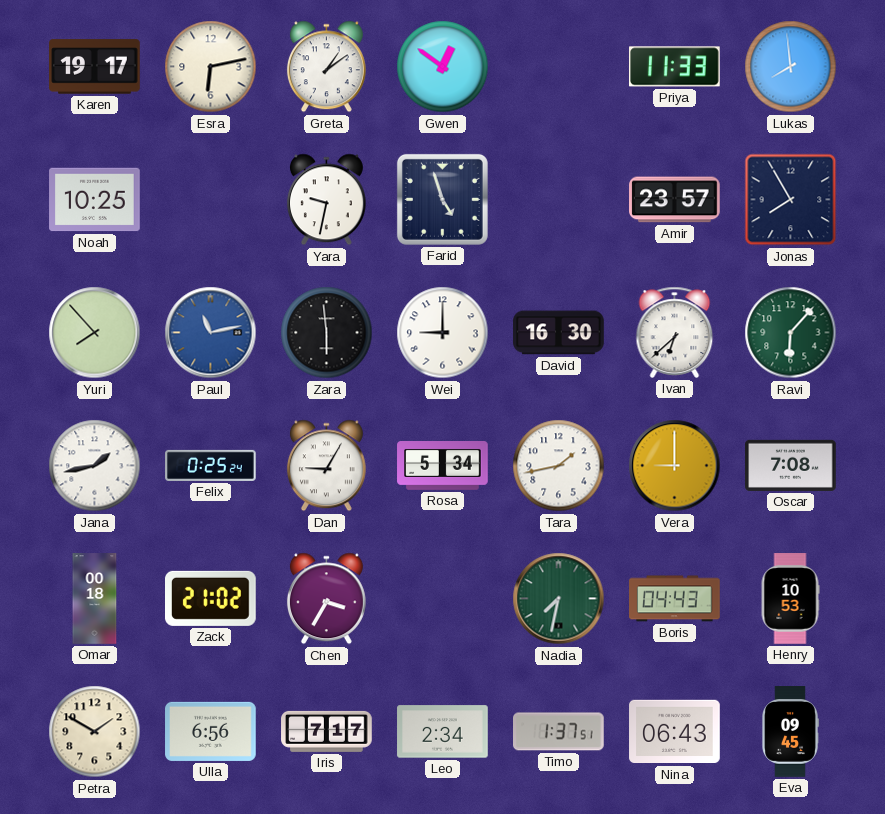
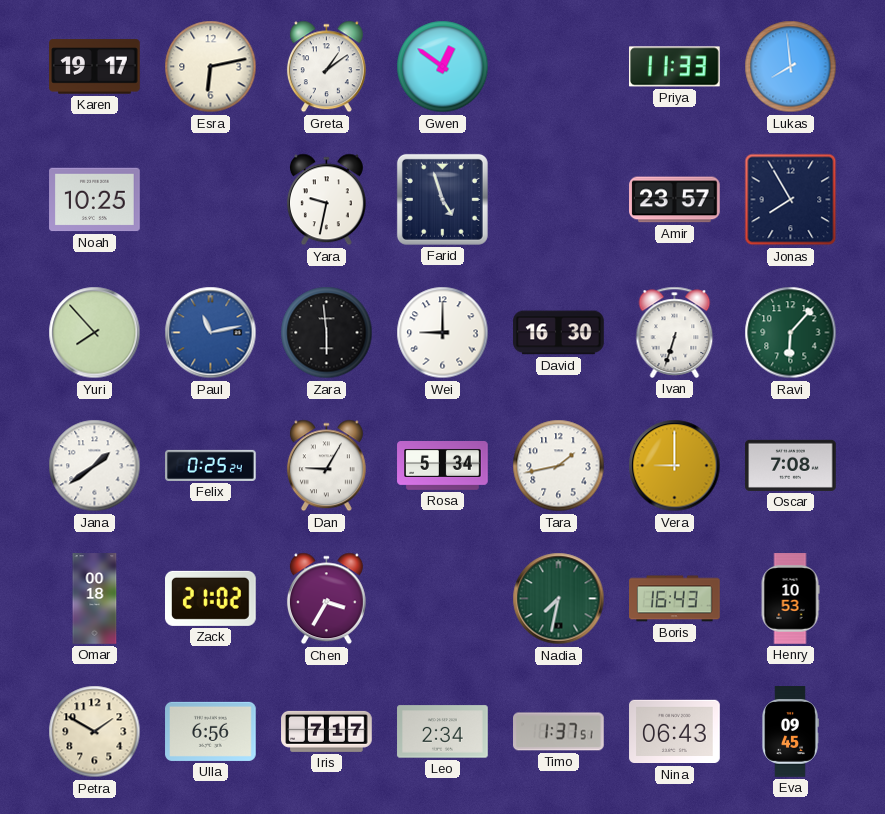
Ivan: 6:38 -> 6:33 (675, 332)
Jana: 1:43 -> 1:39 (95, 466)
Boris: 04:43 -> 16:43 (675, 599)
